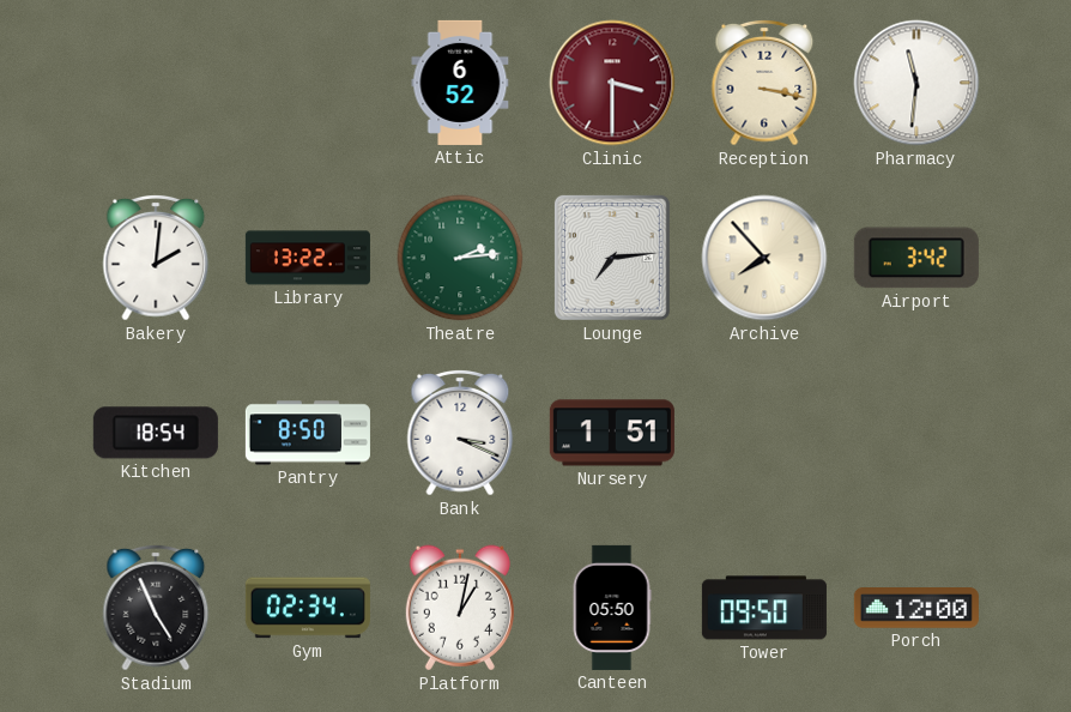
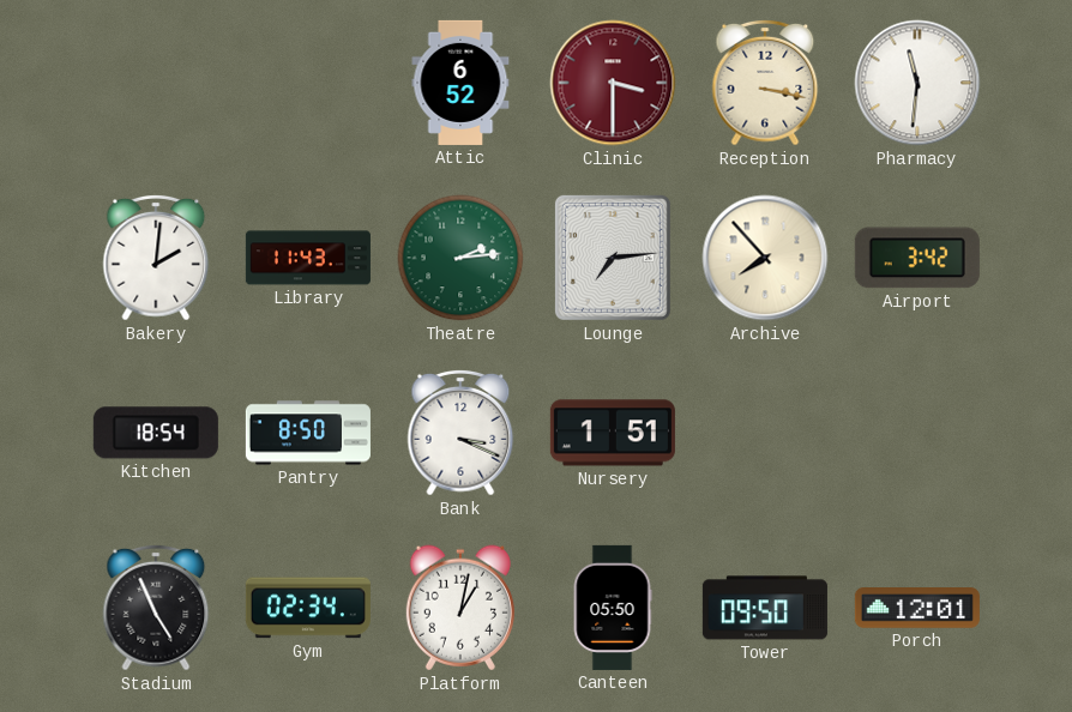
Library: 13:22 -> 11:43 (308, 258)
Porch: 12:00 -> 12:01 (917, 609)
